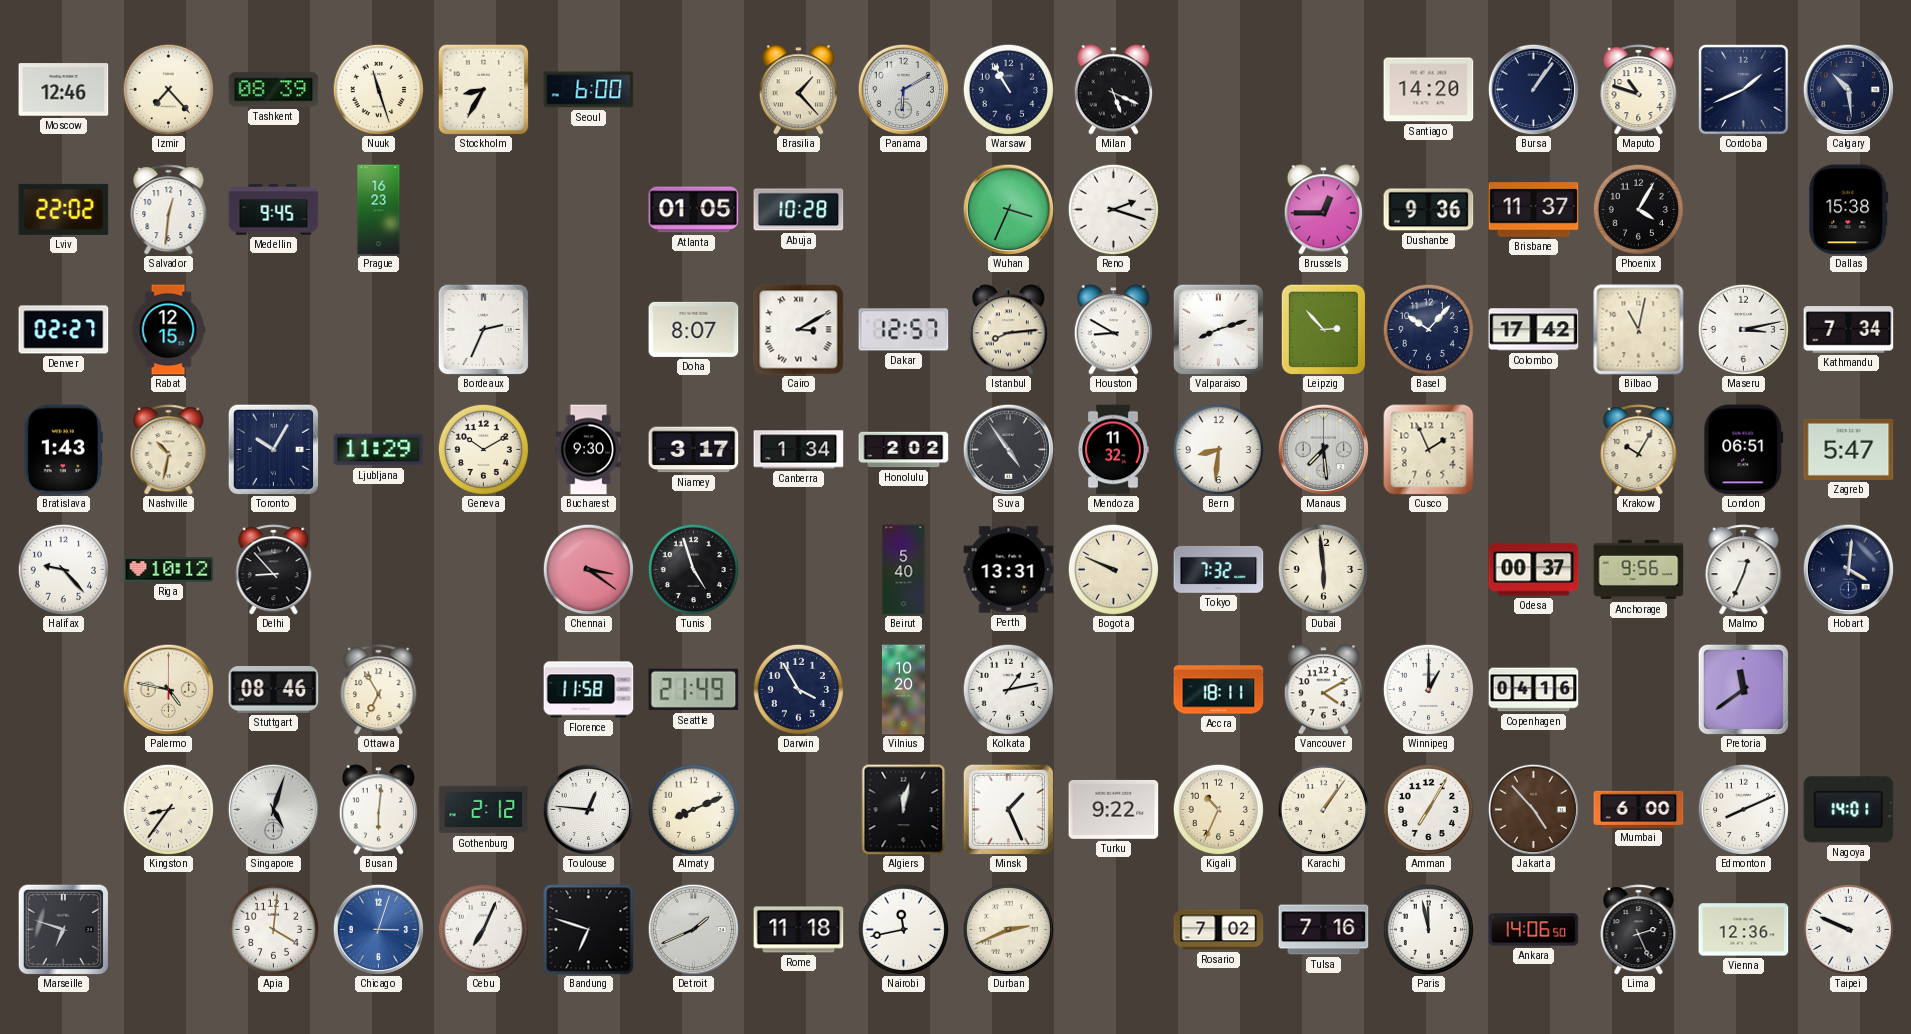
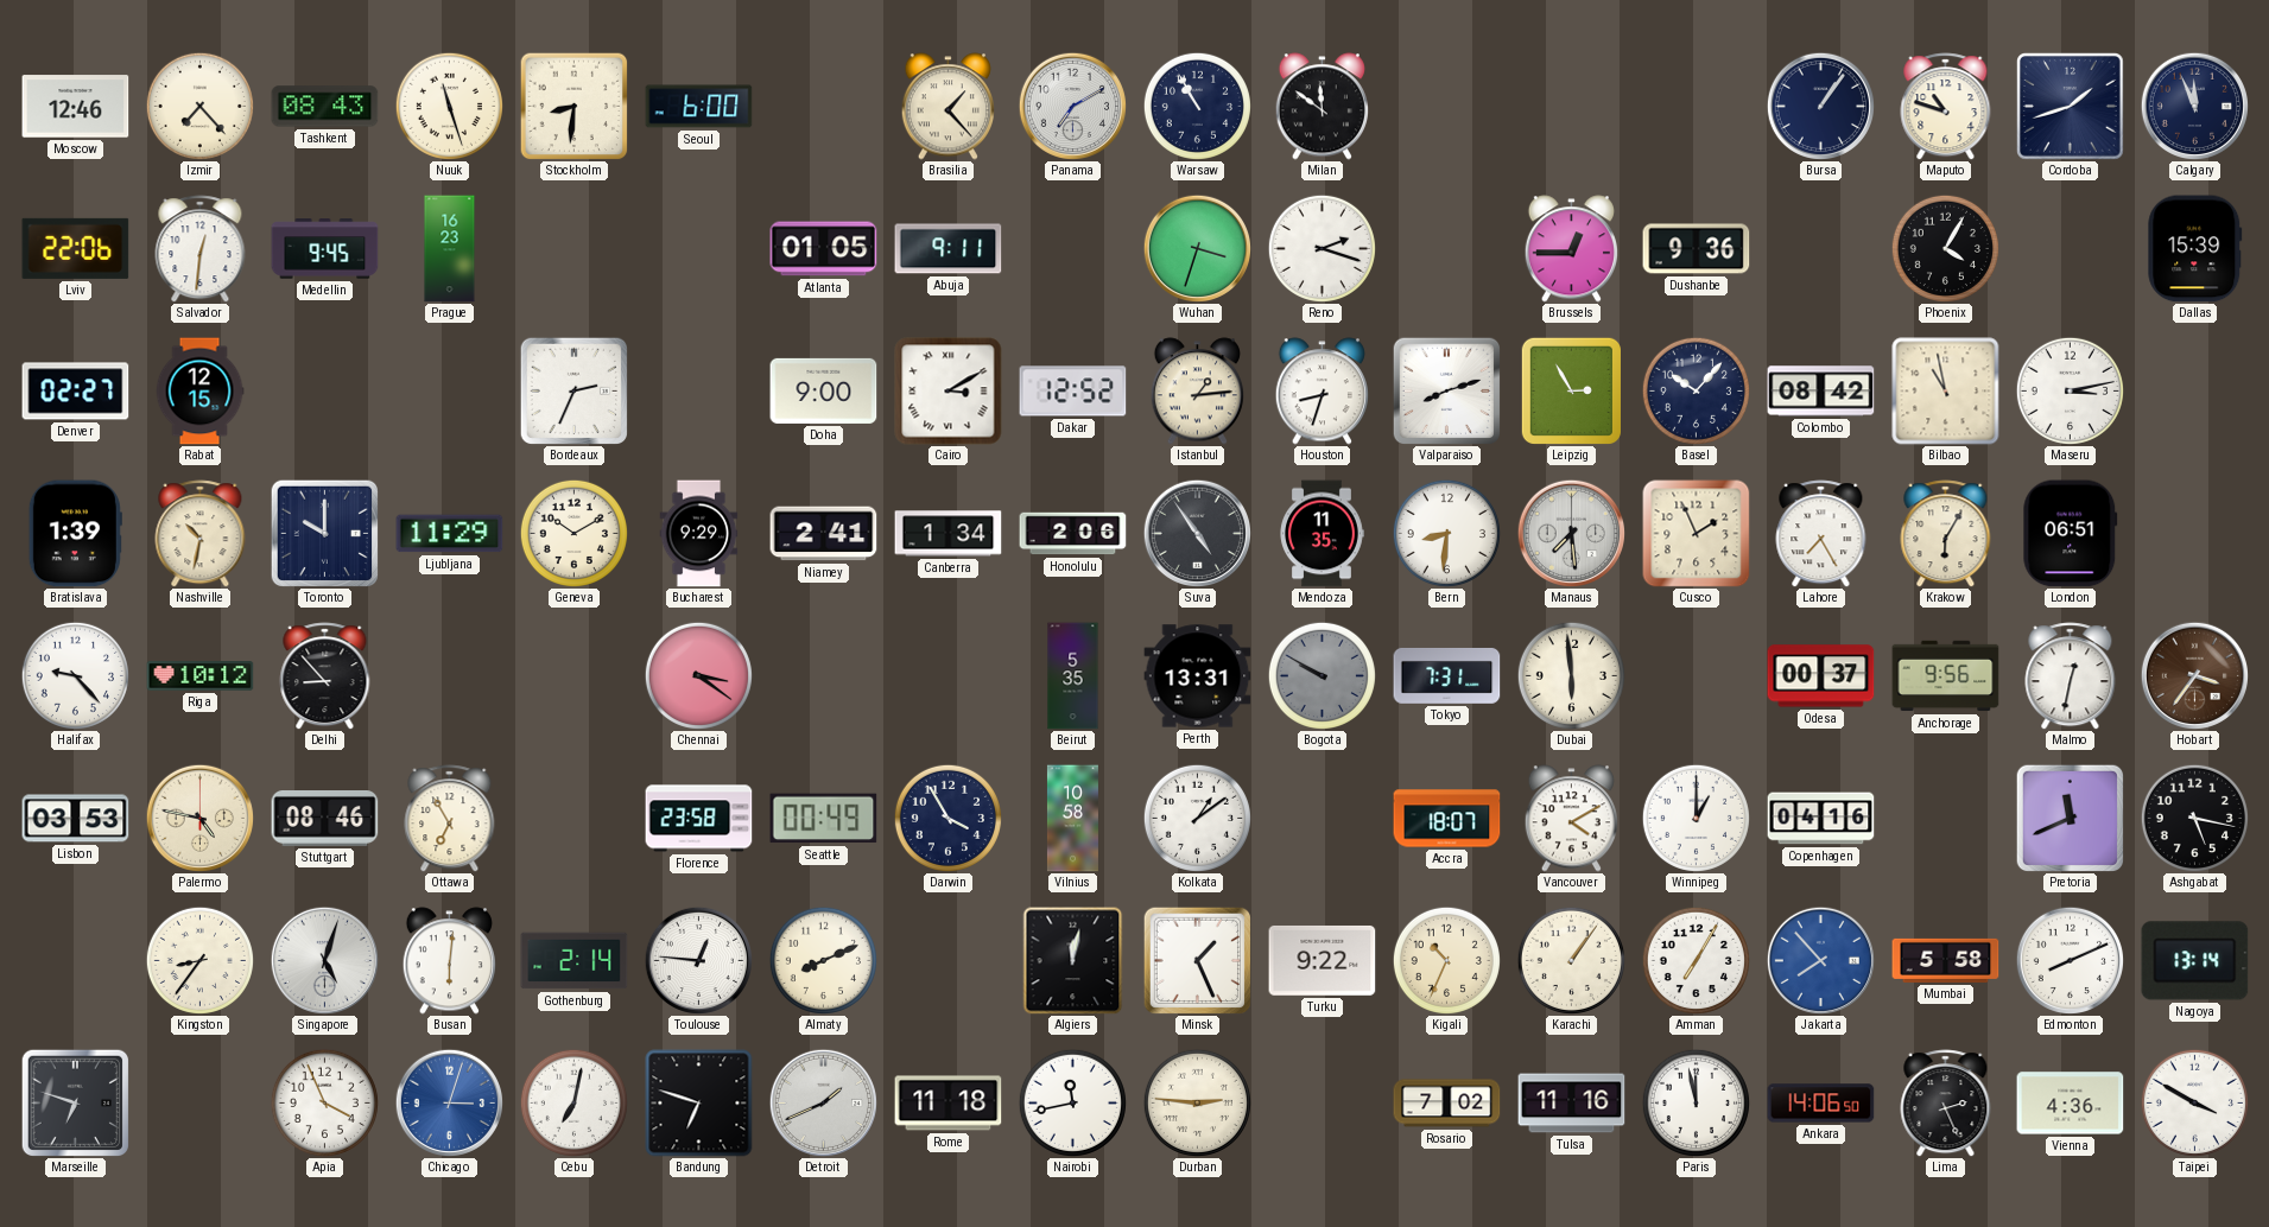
Tashkent: 08:39 -> 08:43 (325, 107)
Stockholm: 8:35 -> 8:31 (573, 106)
Panama: 6:10 -> 7:10 (1072, 106)
Milan: 5:19 -> 11:51 (1322, 107)
Santiago: 14:20 -> none (1429, 90)
Cordoba: 1:41 -> 1:42 (2071, 107)
Calgary: 10:29 -> 11:56 (2194, 106)
Lviv: 22:02 -> 22:06 (76, 248)
Abuja: 10:28 -> 9:11 (949, 249)
Wuhan: 3:34 -> 3:33 (1197, 248)
Brisbane: 11:37 -> none (1534, 210)
Dallas: 15:38 -> 15:39 (2195, 249)
Doha: 8:07 -> 9:00 (824, 390)
Dakar: 12:57 -> 12:52 (1073, 392)
Istanbul: 8:14 -> 1:14 (1197, 392)
Houston: 8:50 -> 8:33 (1322, 392)
Leipzig: 2:53 -> 2:55 (1571, 390)
Colombo: 17:42 -> 08:42 (1821, 392)
Bilbao: 11:02 -> 10:58 (1946, 392)
Kathmandu: 7:34 -> none (1849, 330)
Bratislava: 1:43 -> 1:39 (75, 534)
Toronto: 10:05 -> 10:00 (324, 533)
Bucharest: 9:30 -> 9:29 (699, 534)
Niamey: 3:17 -> 2:41 (824, 534)
Honolulu: 2:02 -> 2:06 (1073, 534)
Mendoza: 11:32 -> 11:35 (1322, 534)
Lahore: none -> 7:25 (1821, 534)
Krakow: 10:05 -> 6:05 (1946, 534)
Zagreb: 5:47 -> none (1849, 449)
Tunis: 4:57 -> none (693, 569)
Beirut: 5:40 -> 5:35 (1073, 676)
Bogota: 9:49 -> 9:50 (1322, 675)
Bogota dial: cream -> grey (1322, 675)
Tokyo: 7:32 -> 7:31 (1447, 675)
Malmo: 12:34 -> 12:32 (2071, 676)
Hobart: 4:01 -> 3:36 (2194, 675)
Hobart dial: navy -> brown (2194, 675)
Lisbon: none -> 03:53 (76, 819)
Florence: 11:58 -> 23:58 (699, 819)
Seattle: 21:49 -> 00:49 (824, 819)
Vilnius: 10:20 -> 10:58 (1072, 819)
Kolkata: 1:13 -> 1:09 (1197, 818)
Accra: 18:11 -> 18:07 (1447, 819)
Pretoria: 11:39 -> 11:41 (2070, 818)
Ashgabat: none -> 5:17 (2194, 818)
Gothenburg: 2:12 -> 2:14 (575, 961)
Jakarta: 4:53 -> 7:53 (1820, 960)
Jakarta dial: brown -> blue (1820, 960)
Mumbai: 6:00 -> 5:58 (1946, 960)
Nagoya: 14:01 -> 13:14 (2195, 961)
Apia: 4:01 -> 3:56 (324, 1102)
Cebu: 7:04 -> 7:02 (573, 1102)
Durban: 2:41 -> 2:46 (1197, 1102)
Tulsa: 7:16 -> 11:16 (1572, 1104)
Vienna: 12:36 -> 4:36 (2071, 1104)
Taipei: 9:49 -> 3:50 (2194, 1102)
